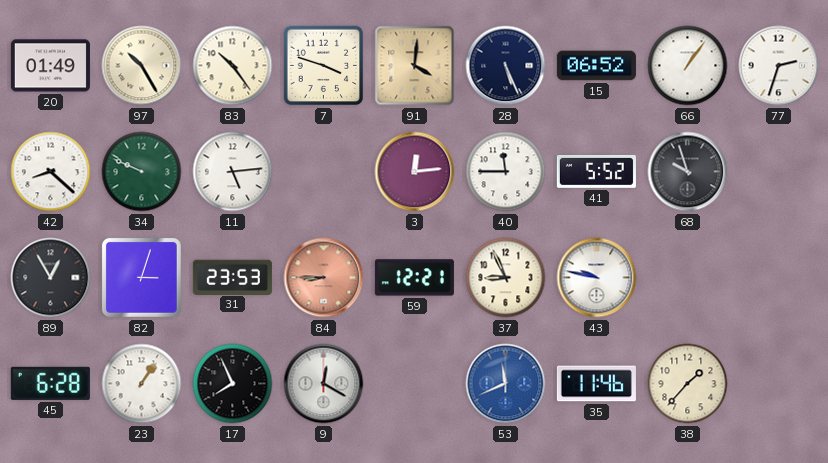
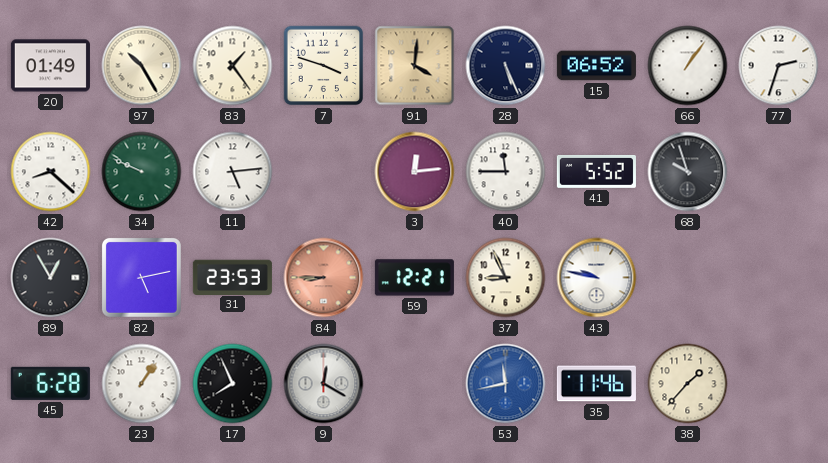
83: 10:24 -> 1:24 (233, 66)
82: 3:03 -> 5:13 (141, 277)
53: 11:41 -> 11:43 (506, 384)
